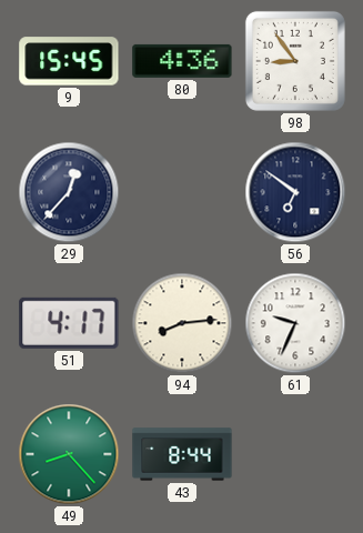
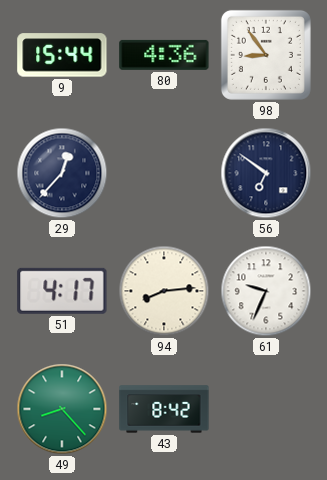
9: 15:45 -> 15:44 (62, 55)
43: 8:44 -> 8:42 (164, 409)
